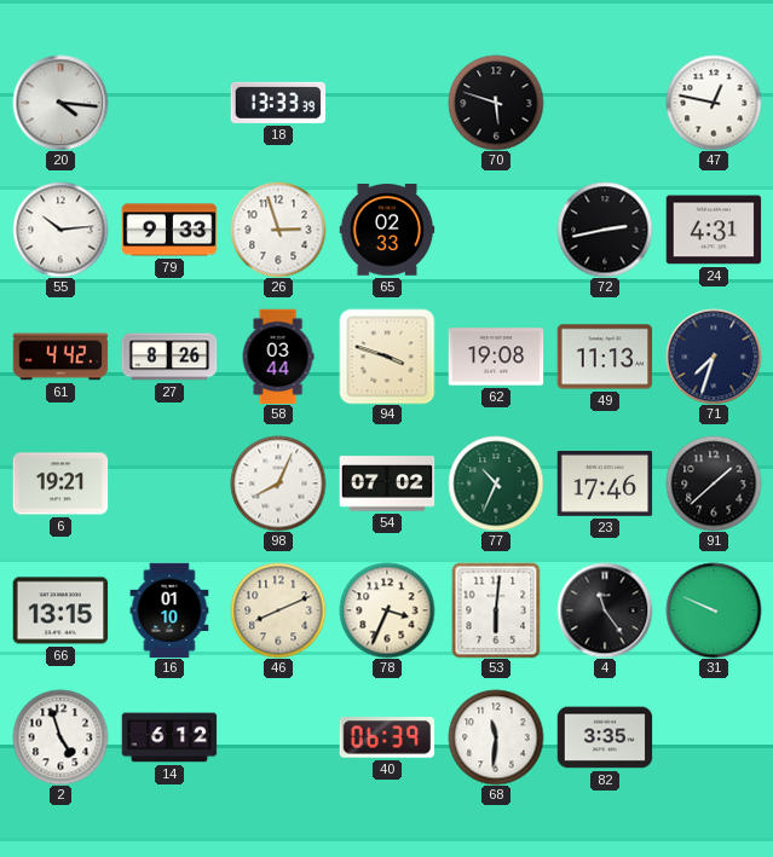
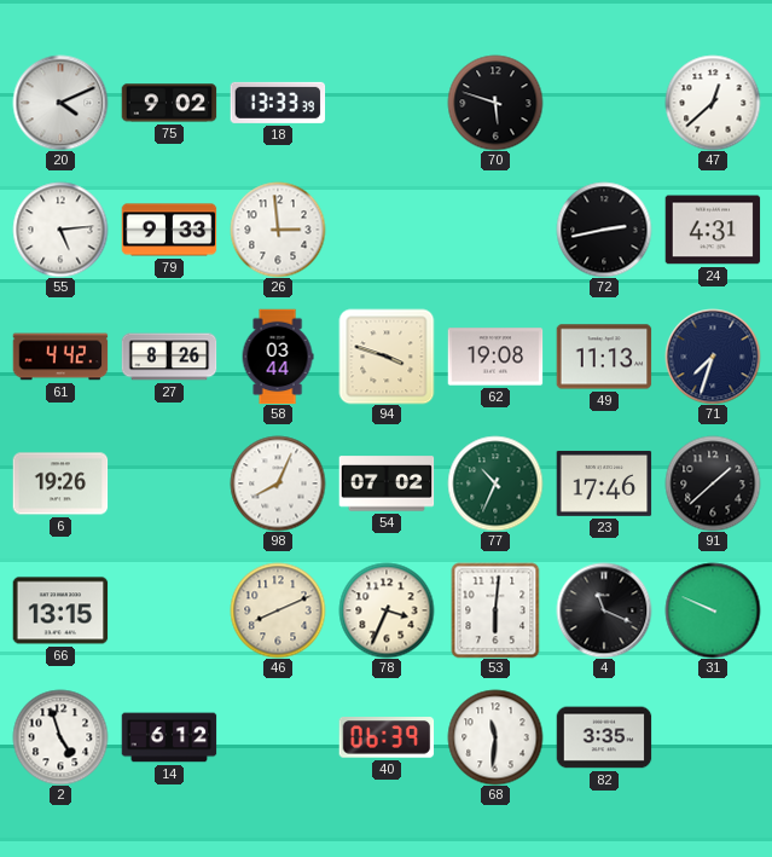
20: 4:16 -> 4:11 (60, 103)
75: none -> 9:02 (169, 103)
47: 12:47 -> 12:38 (713, 103)
55: 10:14 -> 5:14 (60, 230)
26: 2:57 -> 2:59 (278, 230)
65: 02:33 -> none (387, 230)
6: 19:21 -> 19:26 (60, 483)
16: 01:10 -> none (169, 610)
4: 11:24 -> 11:19 (604, 610)
